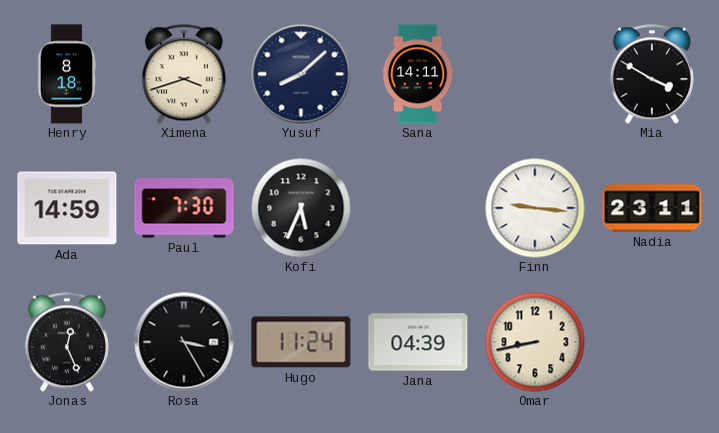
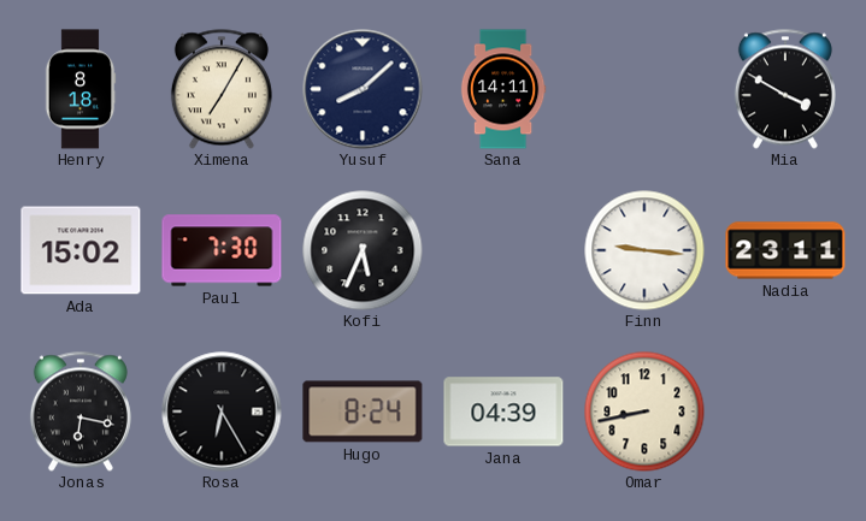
Ximena: 3:42 -> 7:05 (222, 89)
Ada: 14:59 -> 15:02 (81, 250)
Jonas: 12:26 -> 6:17 (81, 412)
Rosa: 3:25 -> 6:25 (222, 412)
Hugo: 11:24 -> 8:24 (363, 412)
